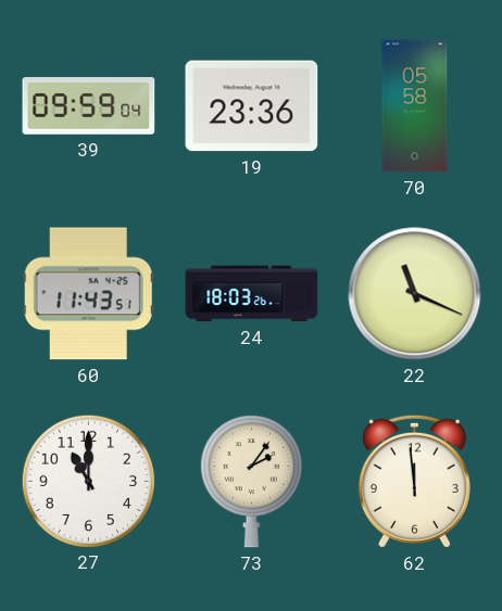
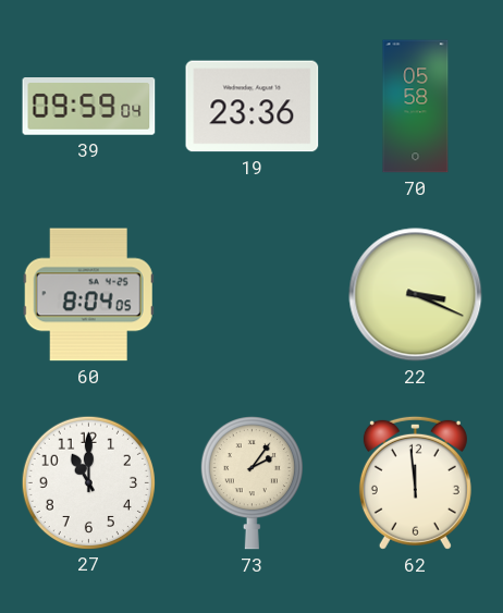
60: 11:43 -> 8:04 (88, 295)
24: 18:03 -> none (252, 294)
22: 11:19 -> 3:19 (416, 295)
